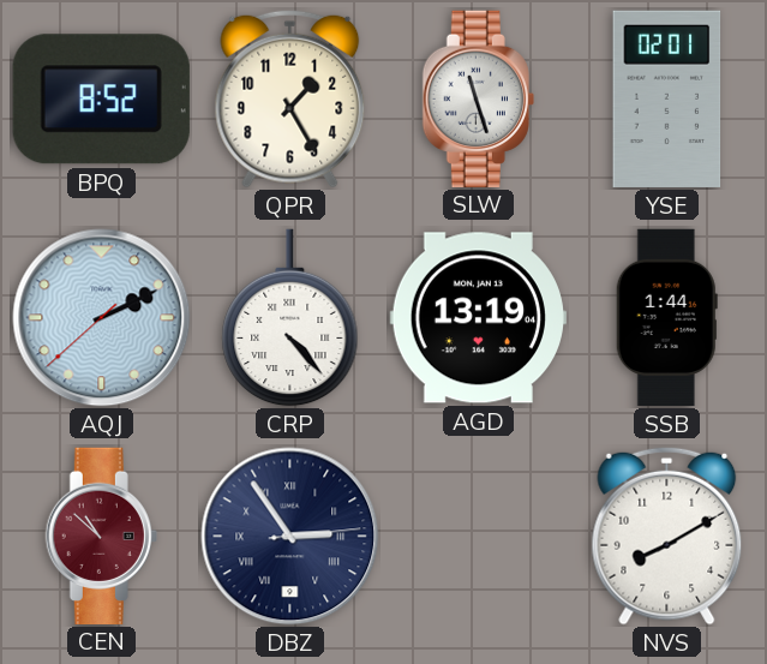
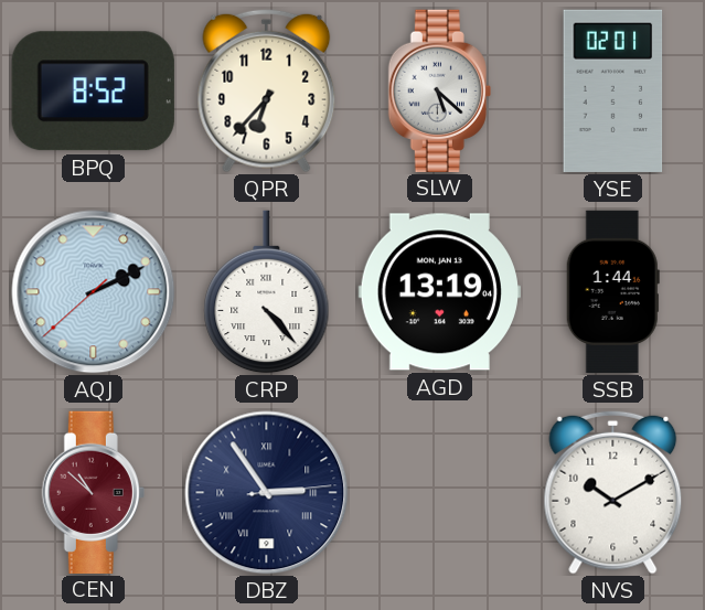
QPR: 1:25 -> 6:37 (267, 90)
SLW: 11:27 -> 5:22 (439, 90)
NVS: 8:10 -> 10:10 (613, 492)
